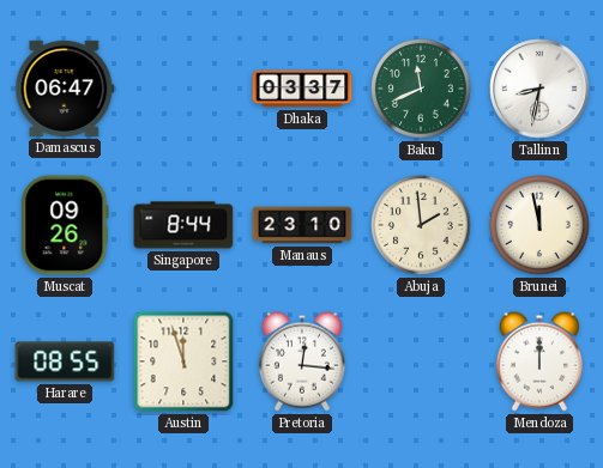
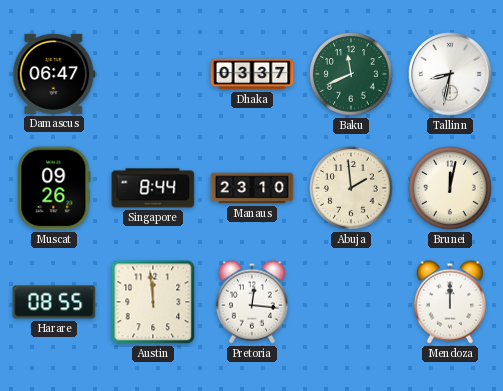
Brunei: 11:58 -> 12:02 (450, 188)
Austin: 11:57 -> 11:59 (153, 302)
